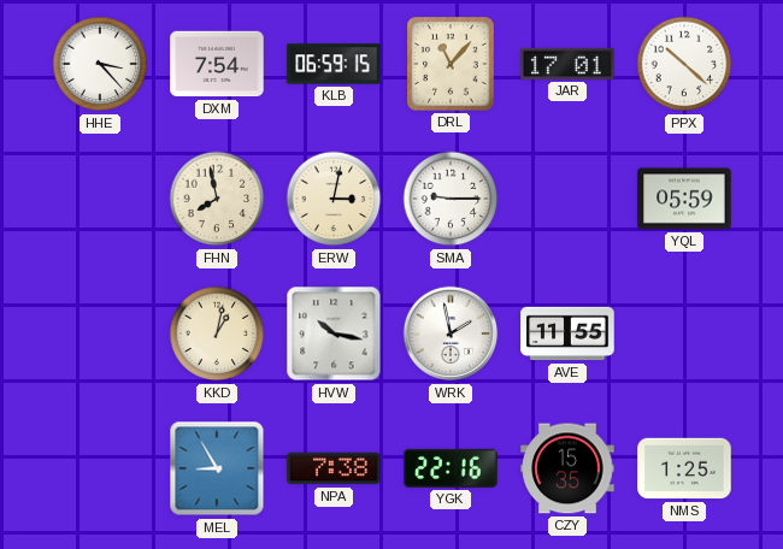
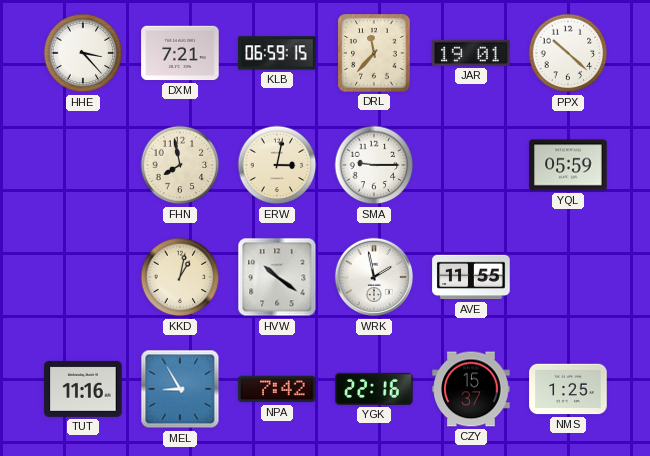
DXM: 7:54 -> 7:21 (180, 53)
DRL: 11:07 -> 11:37 (374, 53)
JAR: 17:01 -> 19:01 (471, 53)
HVW: 10:17 -> 10:21 (277, 277)
TUT: none -> 11:16 (83, 389)
NPA: 7:38 -> 7:42 (277, 389)
CZY: 15:35 -> 15:37 (471, 389)
